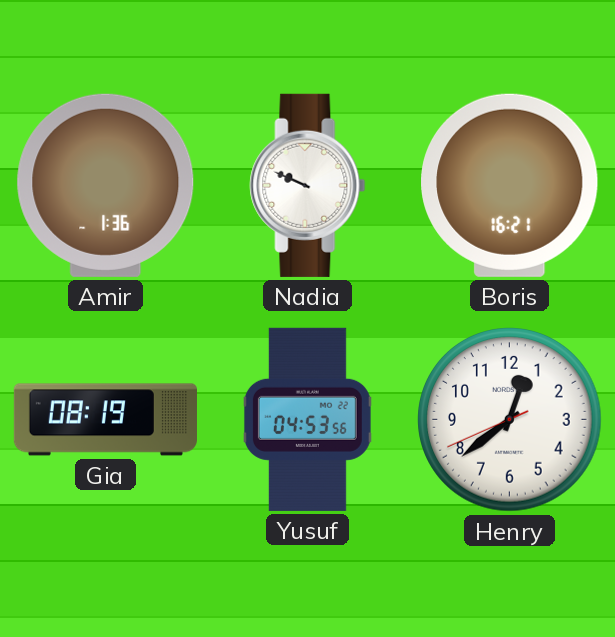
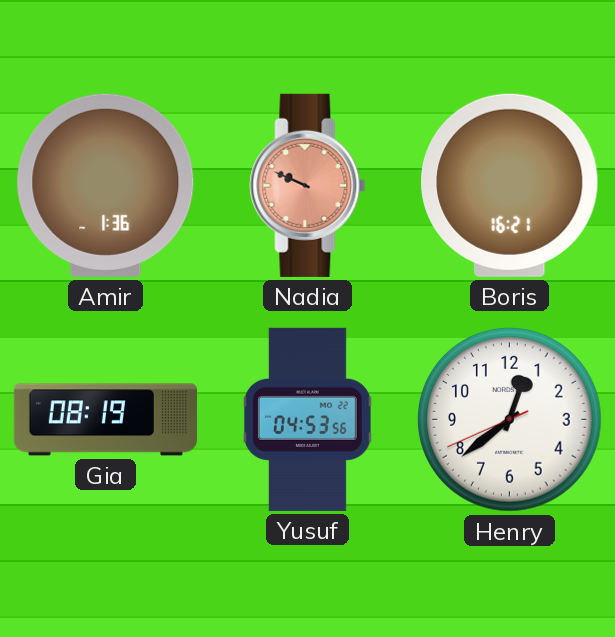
Nadia dial: white -> salmon (308, 185)
